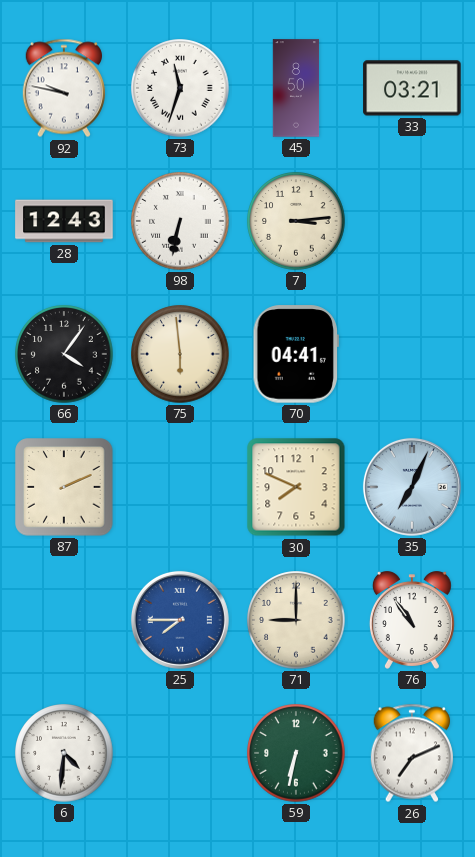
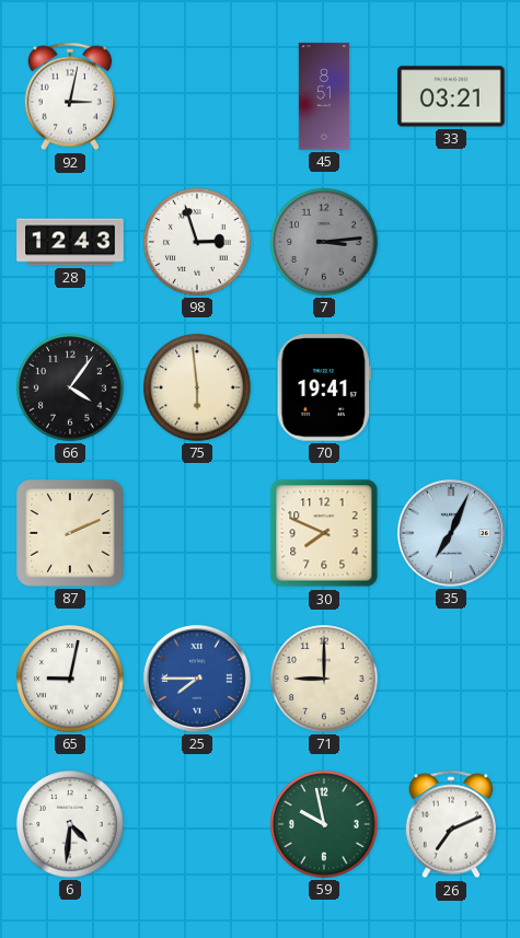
92: 9:47 -> 3:02 (69, 96)
73: 11:33 -> none (180, 88)
45: 8:50 -> 8:51 (324, 96)
98: 6:32 -> 2:57 (197, 242)
7 dial: cream -> grey (324, 242)
70: 04:41 -> 19:41 (323, 387)
65: none -> 9:02 (70, 679)
76: 10:54 -> none (412, 620)
59: 6:32 -> 9:58 (324, 824)
